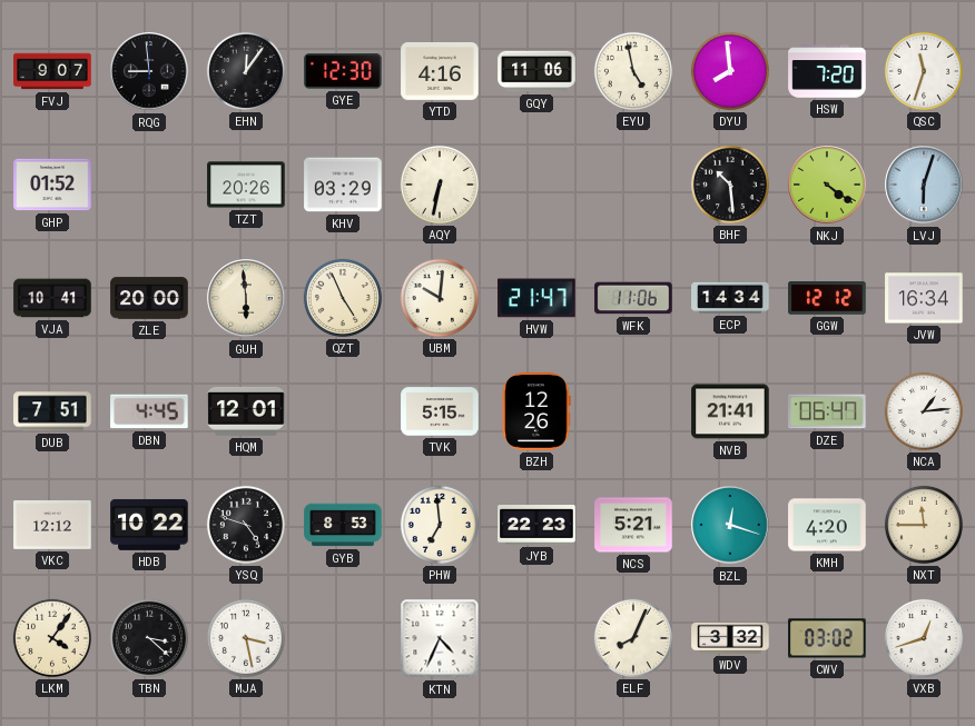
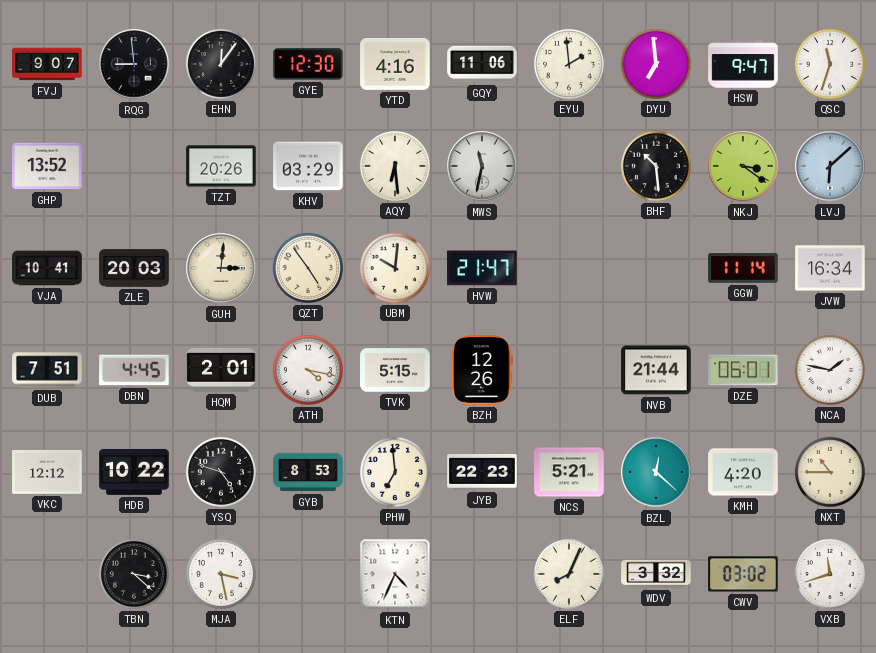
EYU: 4:58 -> 1:59 (569, 64)
DYU: 7:59 -> 6:59 (656, 64)
HSW: 7:20 -> 9:47 (743, 64)
GHP: 01:52 -> 13:52 (47, 166)
AQY: 6:32 -> 6:29 (395, 166)
MWS: none -> 11:32 (482, 166)
NKJ: 4:21 -> 3:21 (743, 166)
LVJ: 6:03 -> 6:08 (830, 166)
ZLE: 20:00 -> 20:03 (134, 268)
GUH: 5:59 -> 3:01 (221, 268)
QZT: 4:56 -> 4:54 (308, 268)
WFK: 11:06 -> none (633, 298)
ECP: 14:34 -> none (730, 298)
GGW: 12:12 -> 11:14 (743, 269)
HQM: 12:01 -> 2:01 (221, 370)
ATH: none -> 4:17 (308, 370)
NVB: 21:41 -> 21:44 (656, 370)
DZE: 06:47 -> 06:01 (743, 370)
NCA: 1:14 -> 1:47 (830, 370)
BZL: 12:18 -> 12:22 (656, 472)
NXT: 11:45 -> 10:45 (830, 472)
LKM: 4:06 -> none (52, 638)
VXB: 12:42 -> 11:42 (830, 574)
